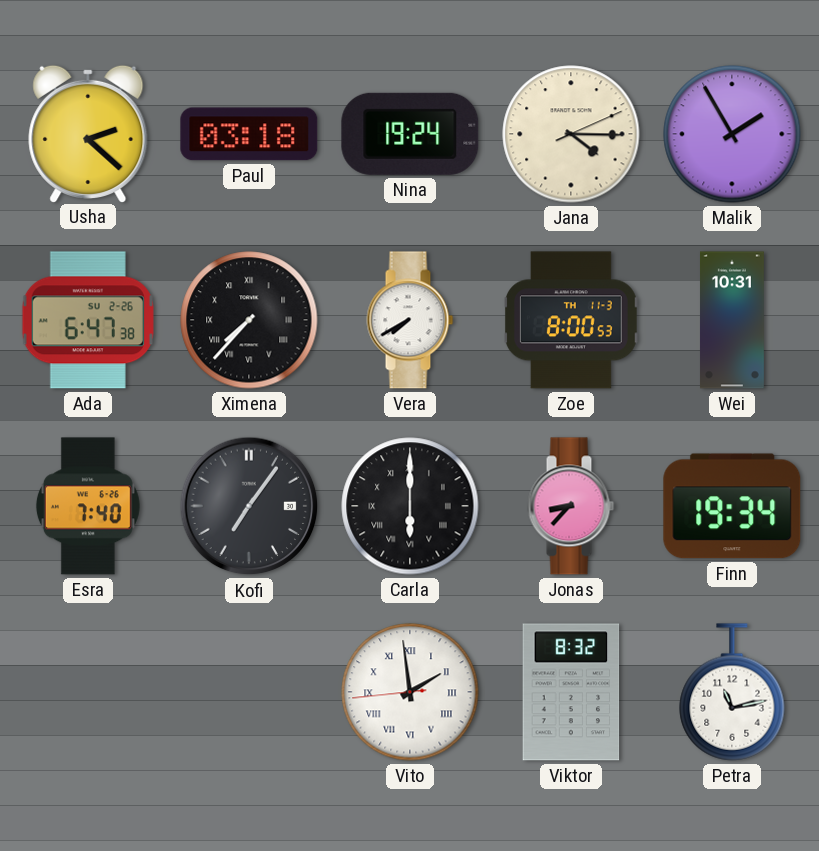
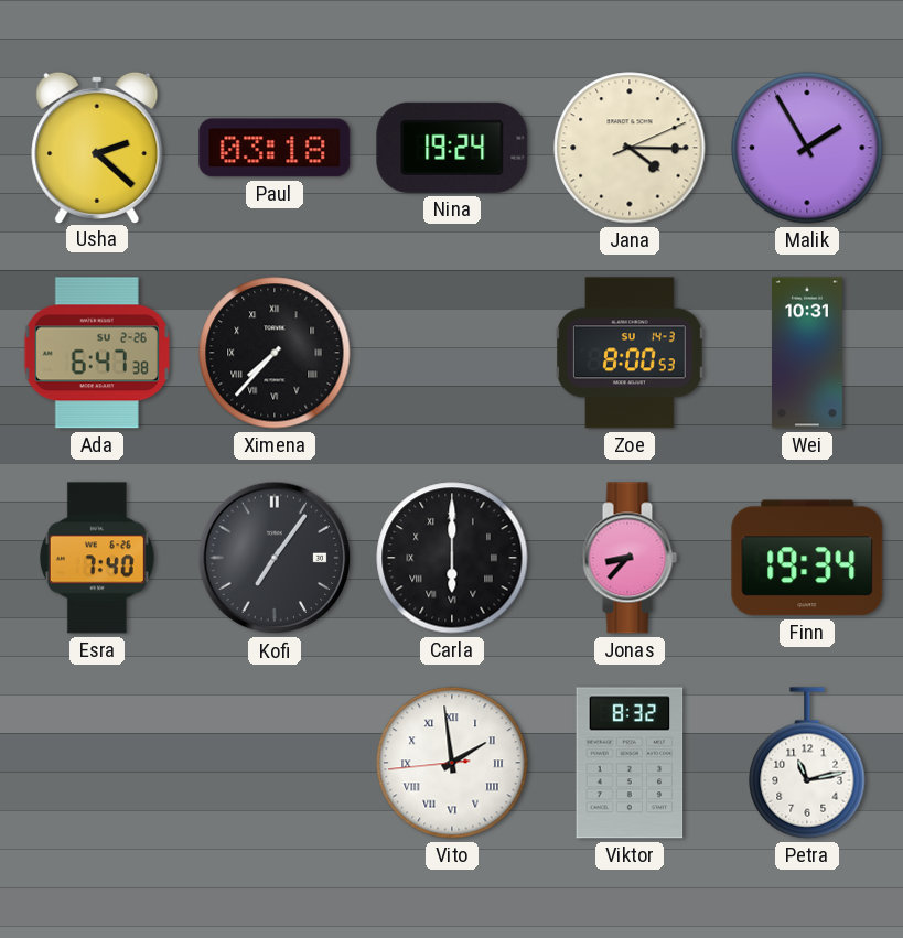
Vera: 7:40 -> none (410, 320)
Zoe date: TH 11-3 -> SU 14-3 (630, 353)
